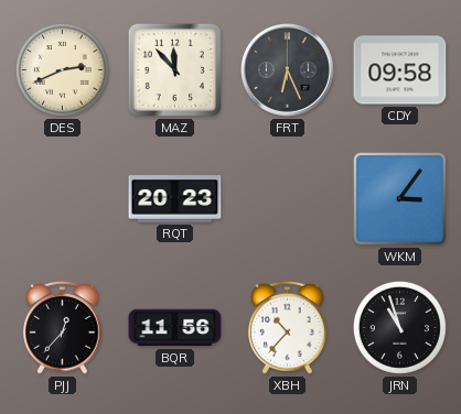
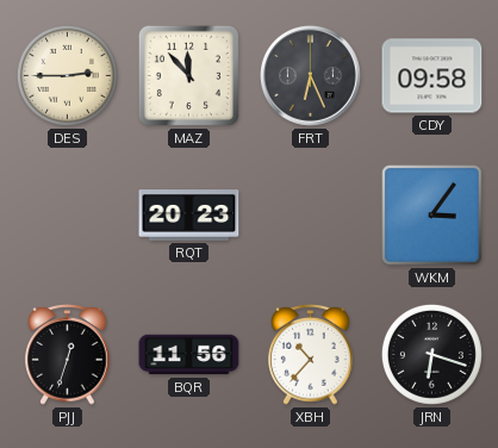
DES: 2:41 -> 2:45 (67, 75)
PJJ: 12:37 -> 12:33 (68, 354)
JRN: 10:57 -> 6:18 (431, 354)
